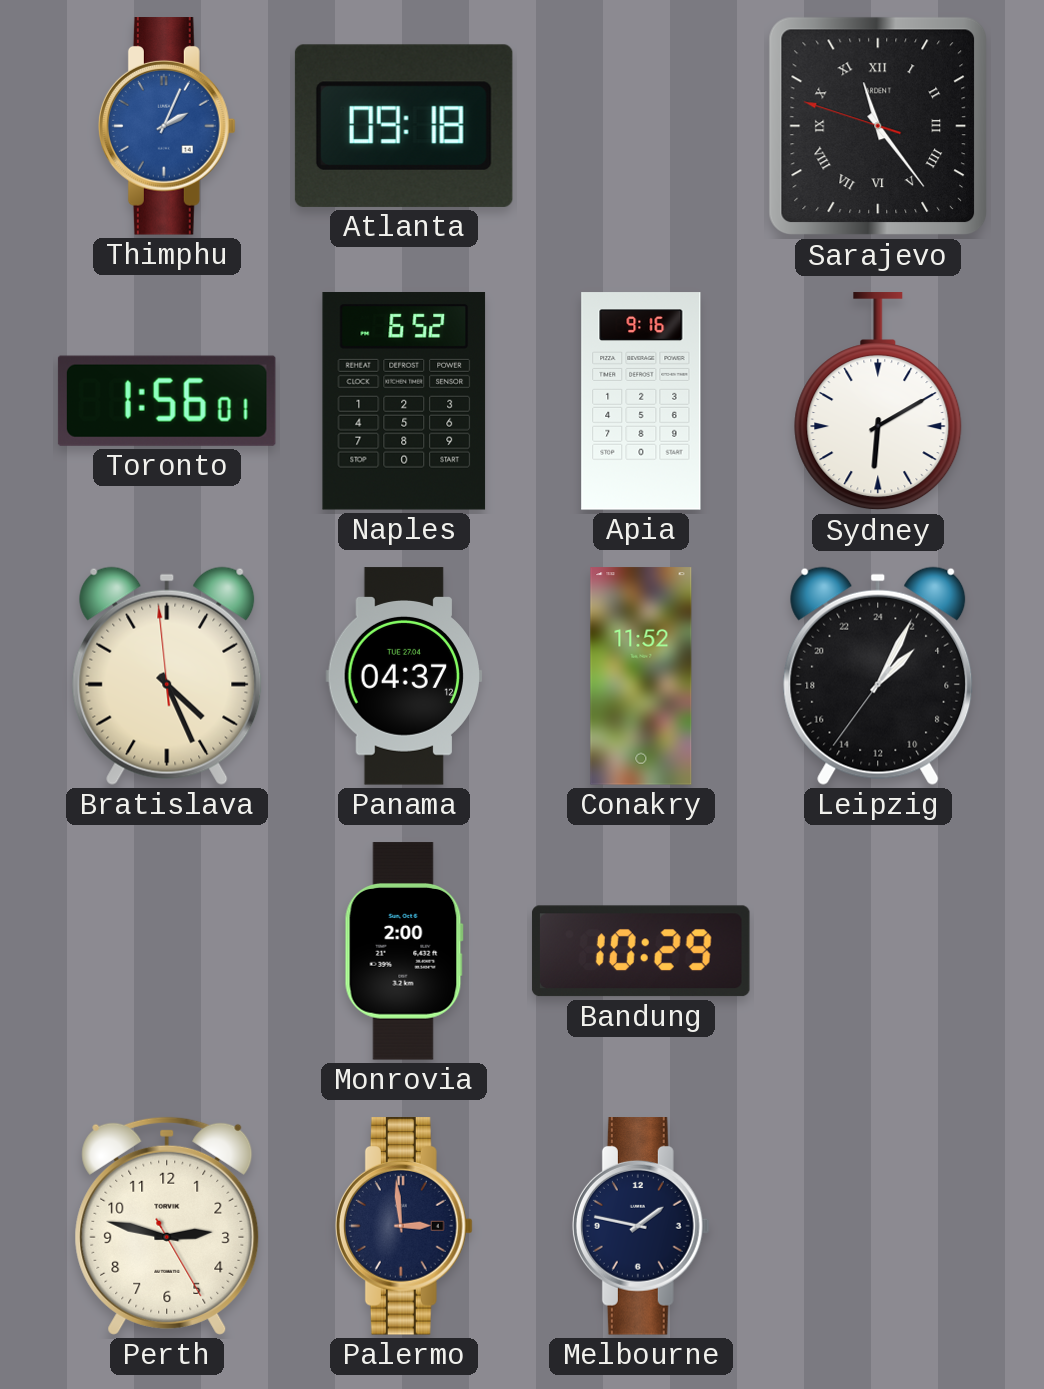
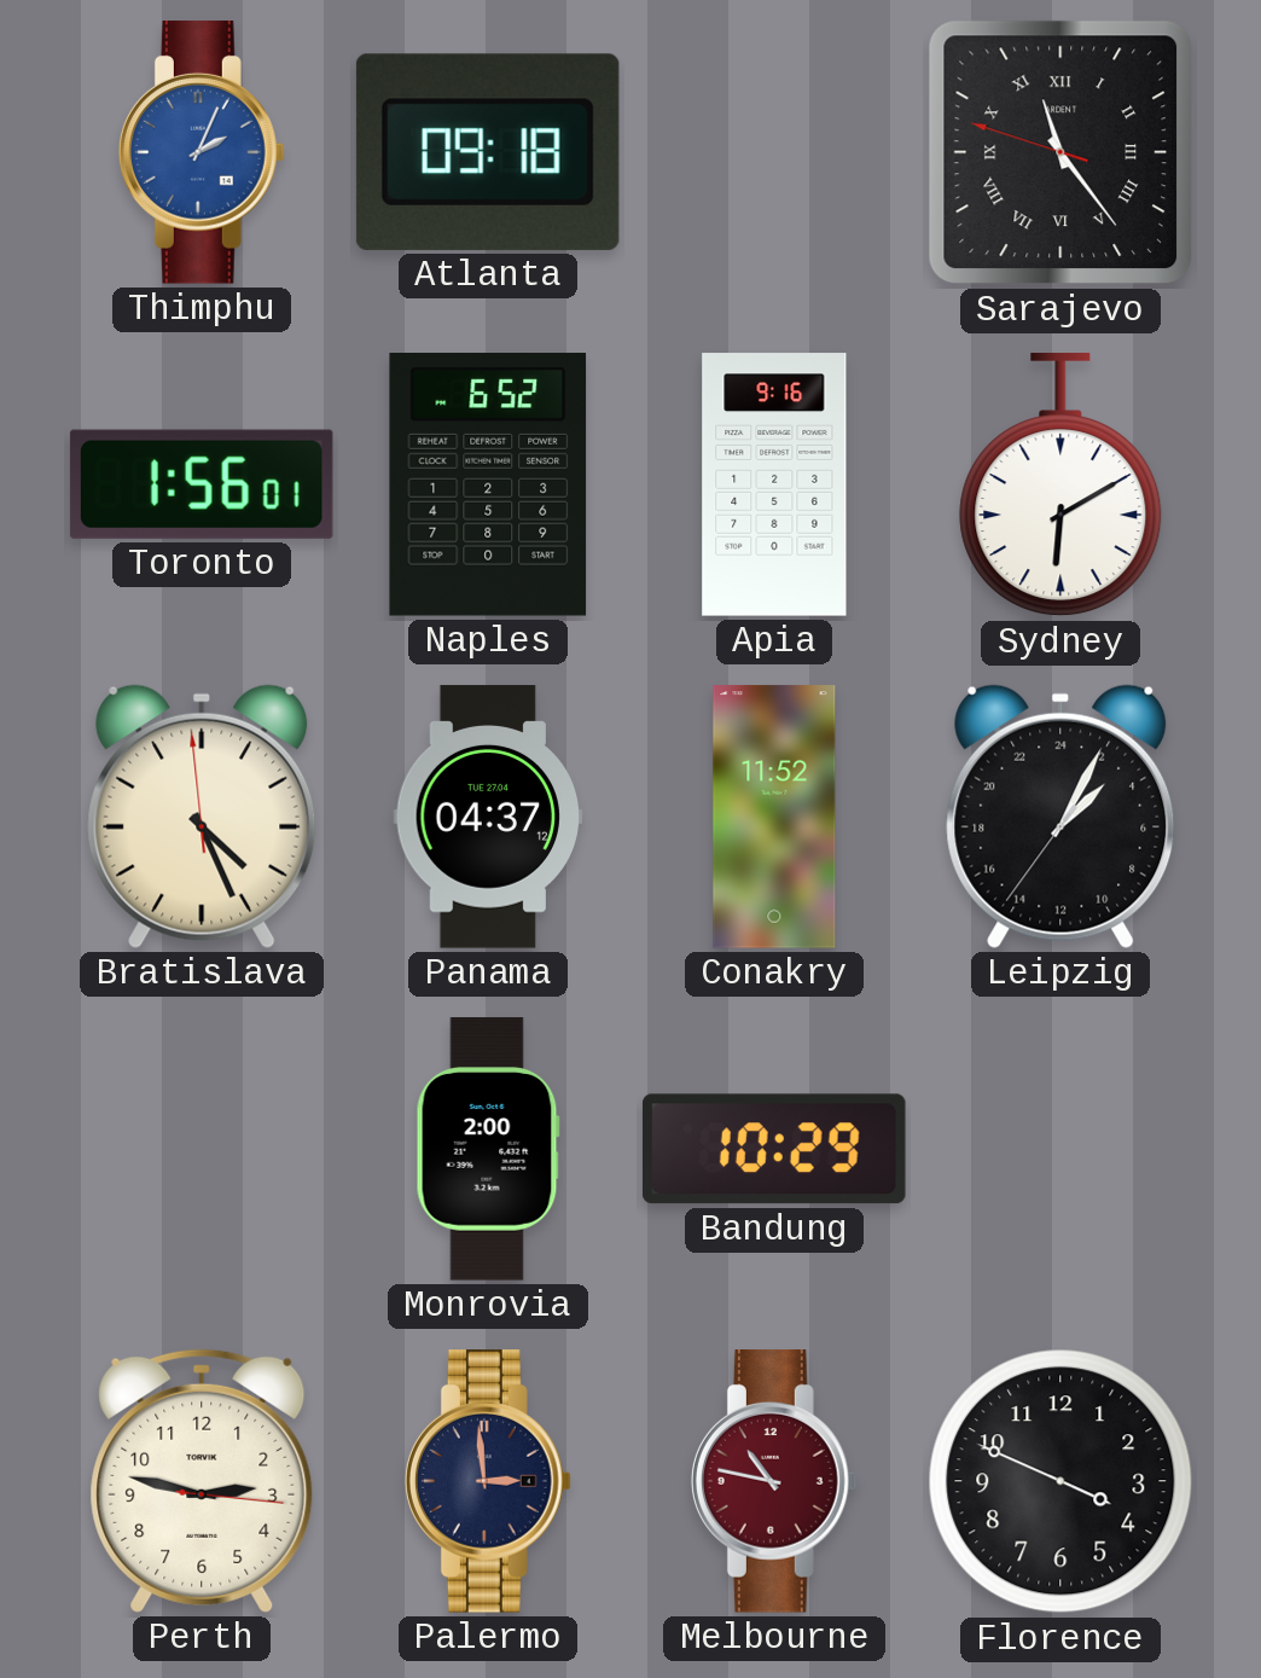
Perth: 2:47:25 -> 2:47:16 (202, 1481)
Melbourne: 1:47 -> 10:47 (774, 1481)
Melbourne dial: navy -> burgundy (774, 1481)
Florence: none -> 3:49 (1060, 1481)
